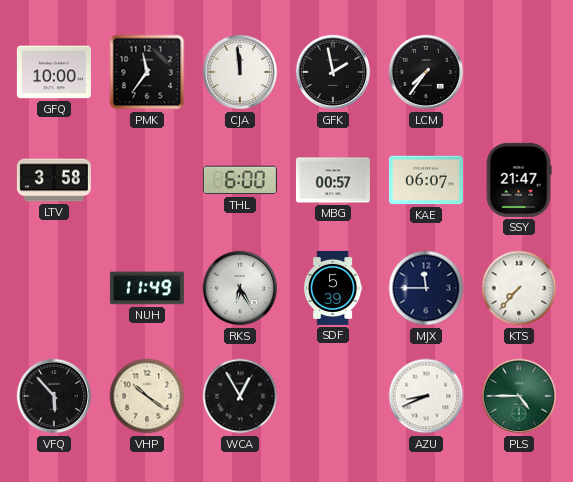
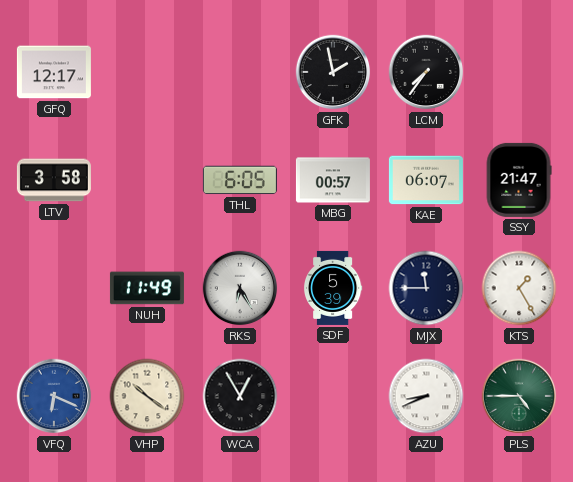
GFQ: 10:00 -> 12:17 (54, 72)
PMK: 11:36 -> none (147, 72)
CJA: 11:59 -> none (240, 72)
THL: 6:00 -> 6:05 (240, 180)
KTS: 7:37 -> 1:25 (519, 288)
VFQ: 5:53 -> 6:19 (54, 396)
VFQ dial: black -> blue (54, 396)
